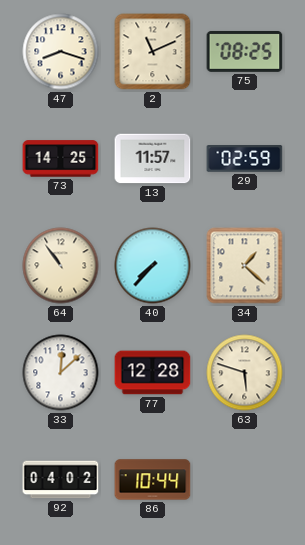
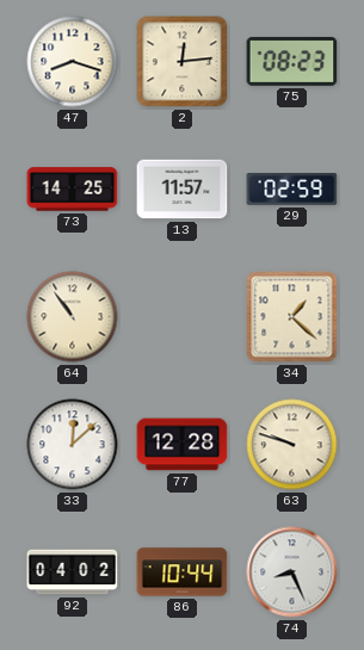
2: 11:11 -> 12:14 (183, 62)
75: 08:25 -> 08:23 (292, 62)
40: 7:37 -> none (153, 266)
63: 5:48 -> 9:48 (292, 445)
74: none -> 8:26 (292, 572)
